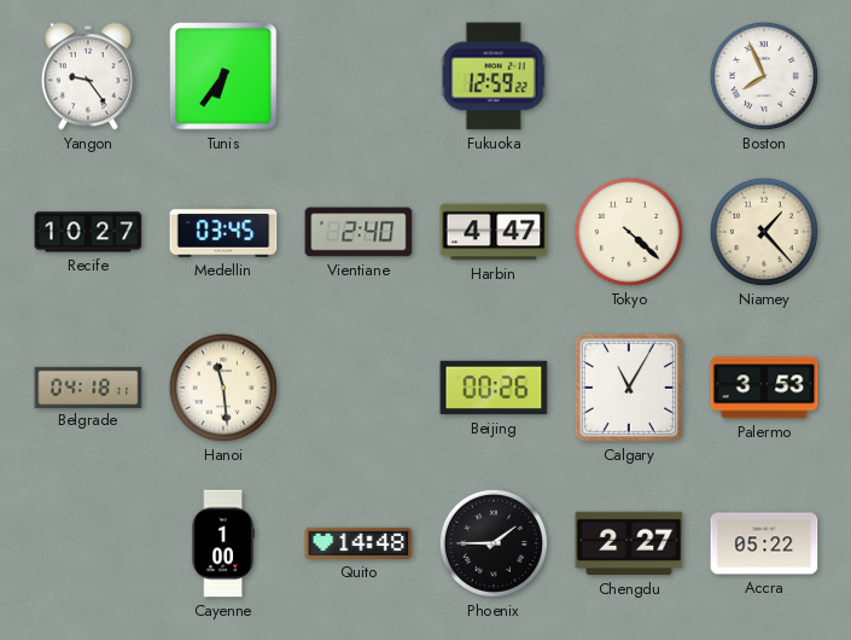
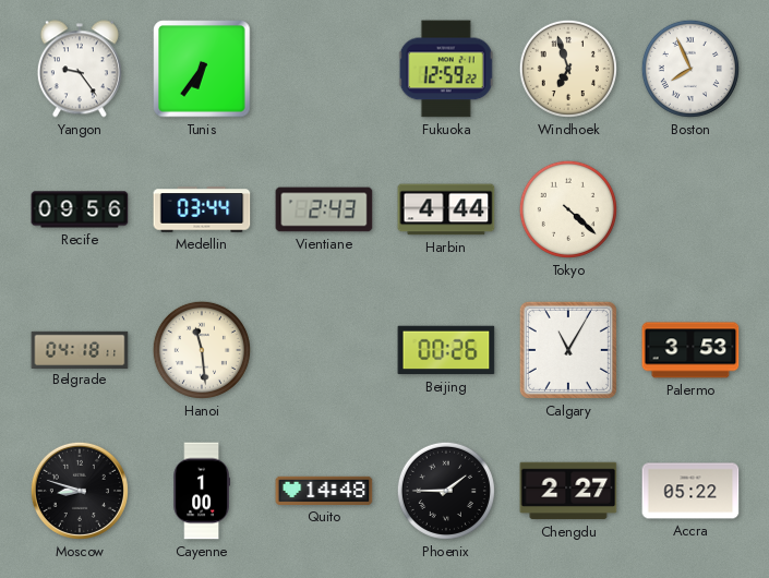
Windhoek: none -> 6:57 (568, 69)
Recife: 10:27 -> 09:56 (80, 209)
Medellin: 03:45 -> 03:44 (202, 209)
Vientiane: 2:40 -> 2:43 (324, 209)
Harbin: 4:47 -> 4:44 (446, 209)
Niamey: 1:23 -> none (764, 232)
Moscow: none -> 8:48 (80, 491)
